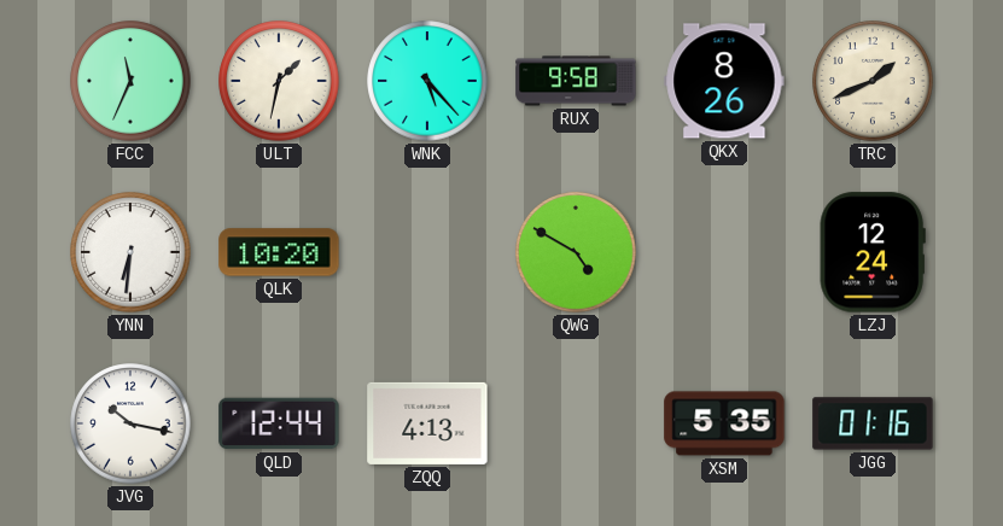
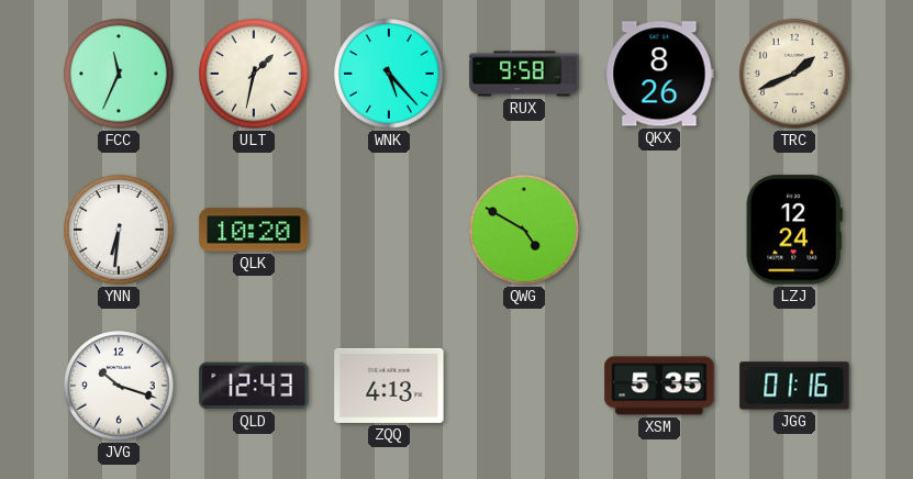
JVG: 10:17 -> 10:18 (119, 386)
QLD: 12:44 -> 12:43 (254, 386)
